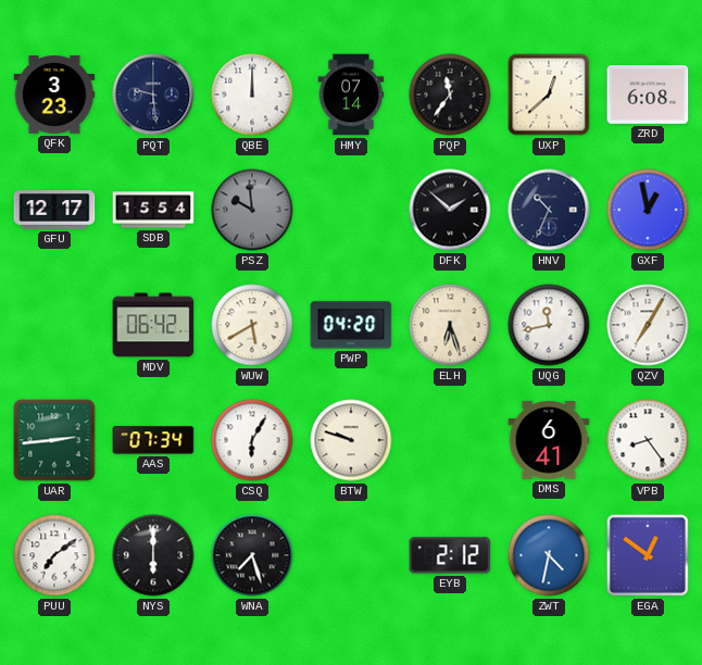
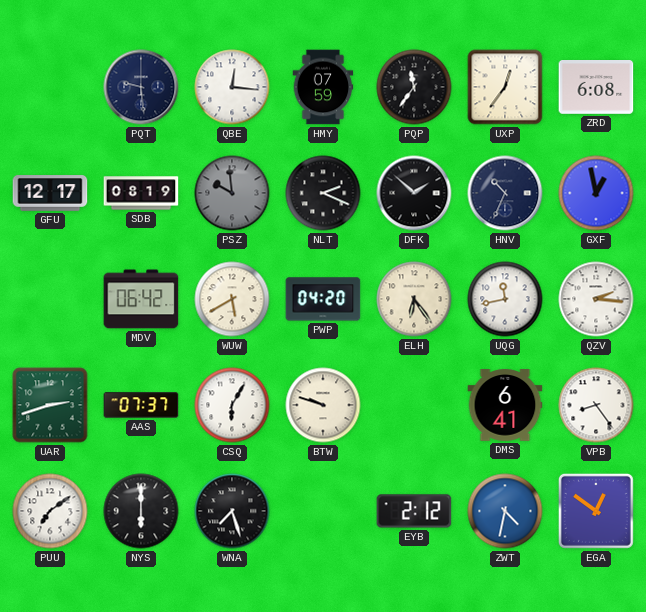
QFK: 3:23 -> none (54, 96)
QBE: 12:00 -> 12:16 (232, 87)
HMY: 07:14 -> 07:59 (323, 87)
UXP: 12:38 -> 12:36 (505, 87)
SDB: 15:54 -> 08:19 (141, 193)
NLT: none -> 2:19 (323, 193)
ELH: 6:27 -> 6:24 (414, 299)
QZV: 7:05 -> 2:16 (596, 299)
UAR: 2:44 -> 2:42 (50, 405)
AAS: 07:34 -> 07:37 (141, 405)
